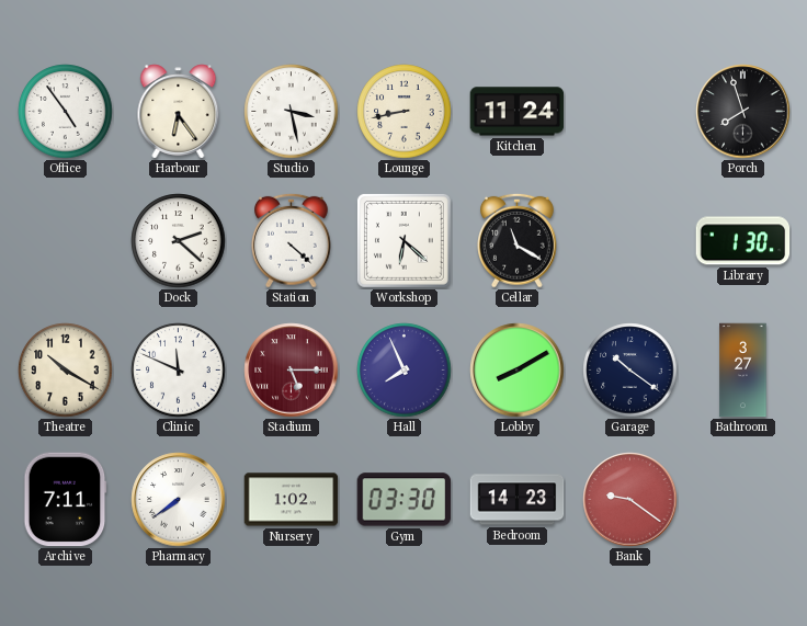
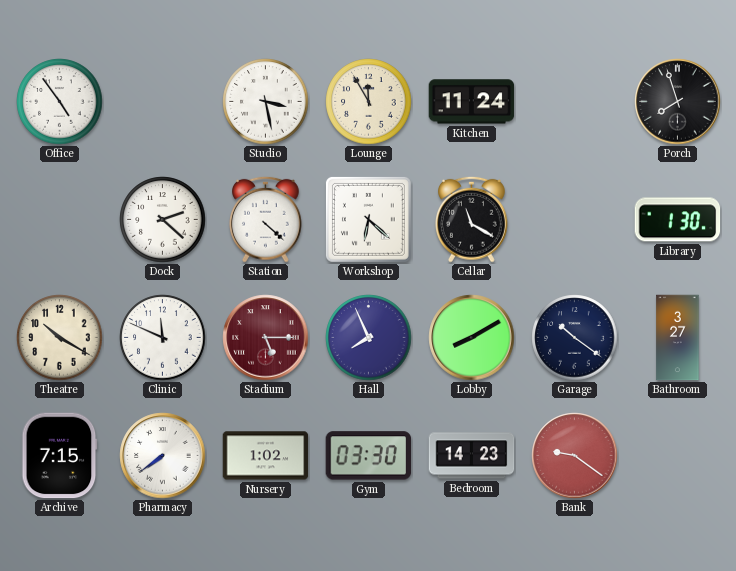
Harbour: 6:24 -> none (179, 112)
Lounge: 8:43 -> 11:55 (369, 102)
Archive: 7:11 -> 7:15 (60, 456)
